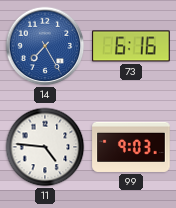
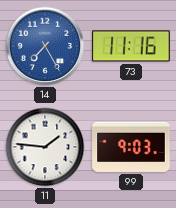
73: 6:16 -> 11:16 (131, 46)
11: 4:46 -> 1:46 (45, 147)
